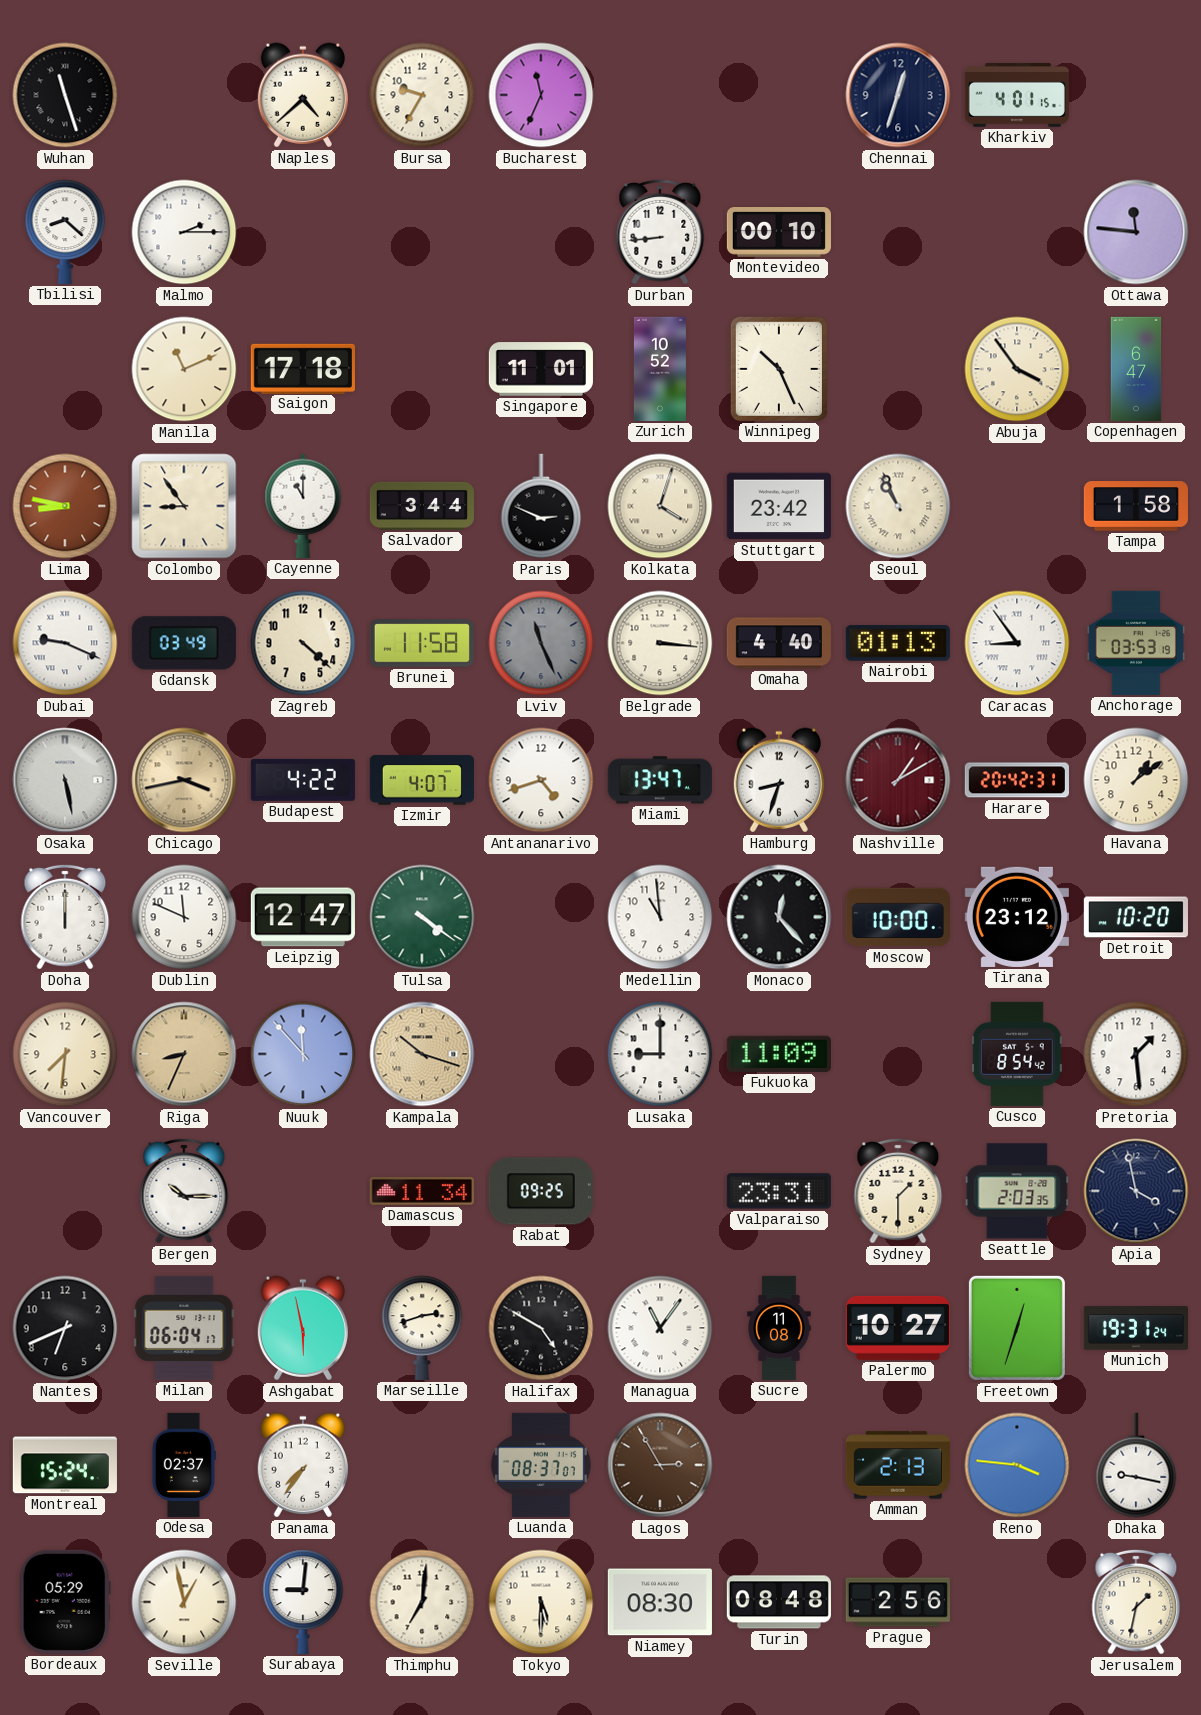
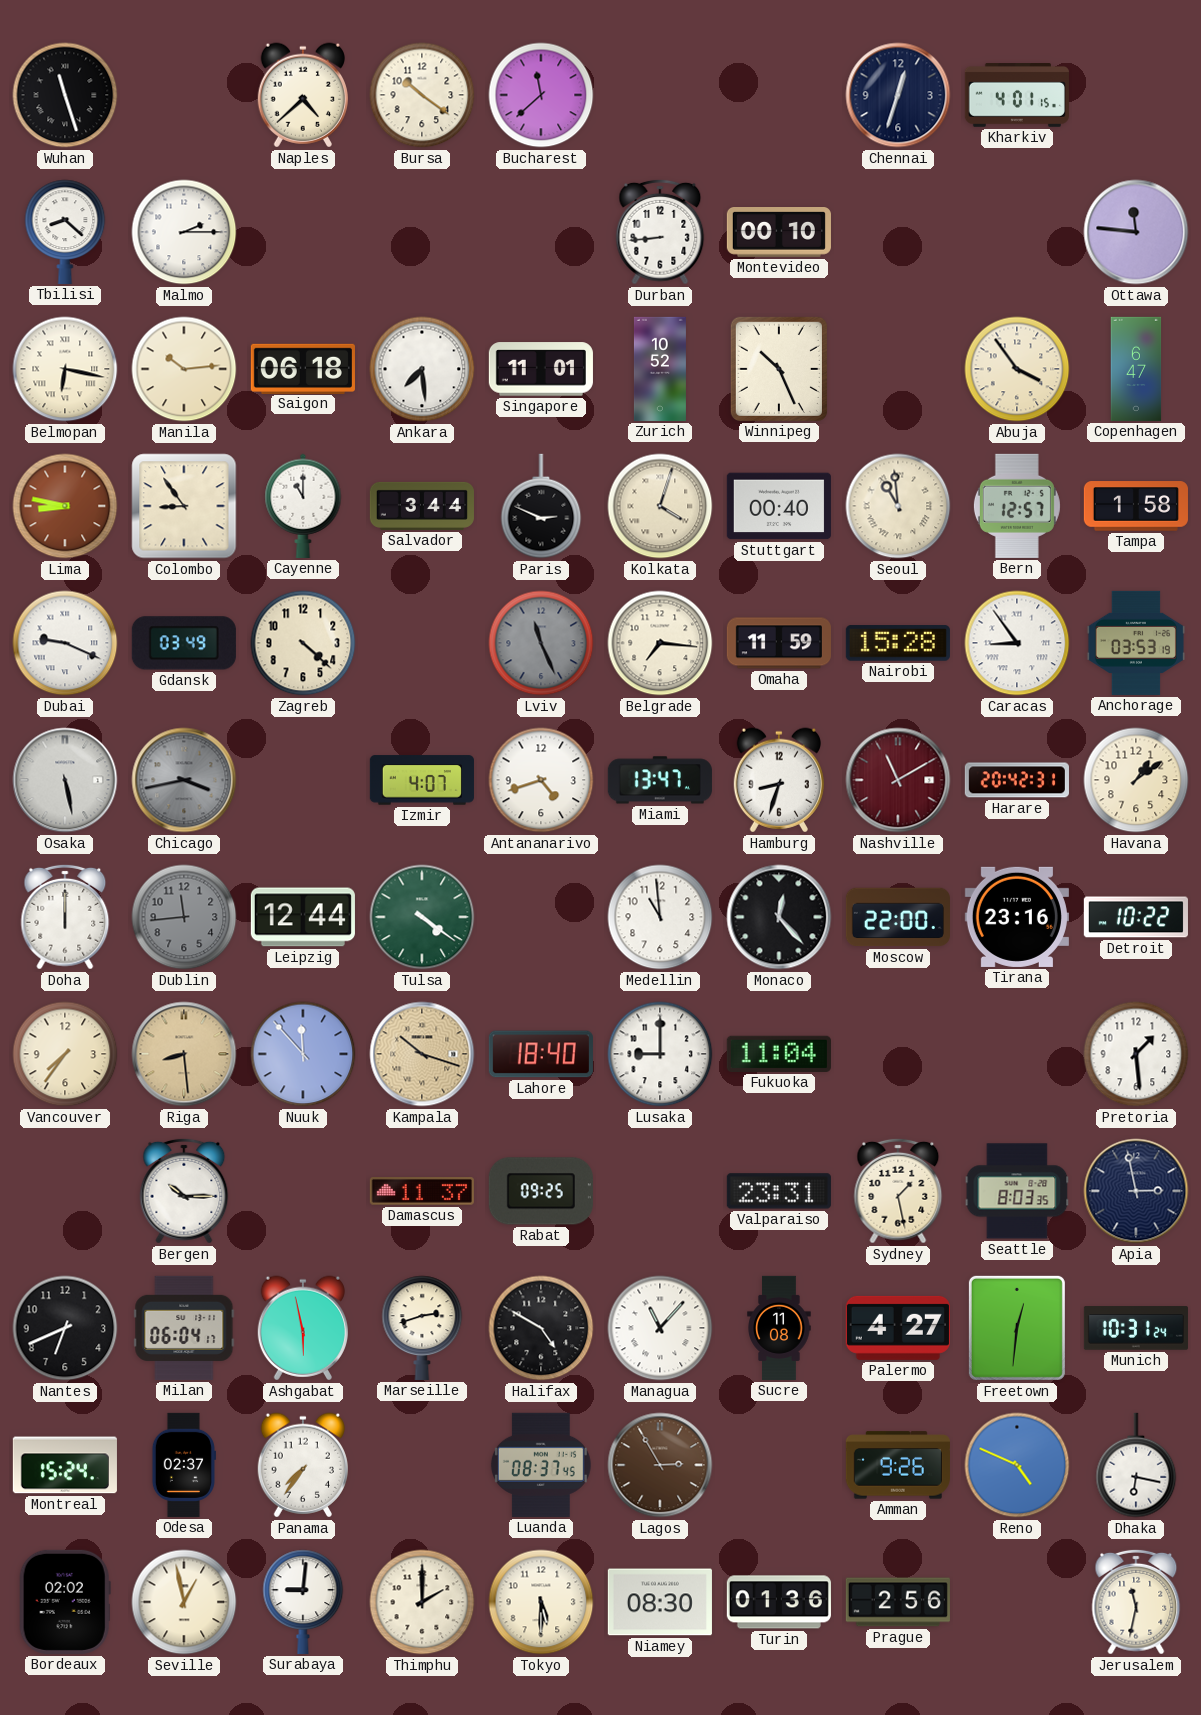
Bursa: 9:35 -> 10:21 (422, 95)
Bucharest: 11:34 -> 11:38 (541, 95)
Belmopan: none -> 6:17 (65, 369)
Manila: 11:11 -> 10:14 (184, 369)
Saigon: 17:18 -> 06:18 (303, 368)
Ankara: none -> 7:29 (422, 369)
Stuttgart: 23:42 -> 00:40 (779, 506)
Seoul: 10:56 -> 10:59 (898, 506)
Bern: none -> 12:57 (1017, 506)
Brunei: 11:58 -> none (422, 643)
Belgrade: 3:16 -> 7:16 (660, 643)
Omaha: 4:40 -> 11:59 (779, 643)
Nairobi: 01:13 -> 15:28 (898, 643)
Chicago dial: champagne -> grey (184, 780)
Budapest: 4:22 -> none (303, 780)
Nashville: 1:10 -> 11:10 (898, 780)
Dublin: 11:49 -> 11:44 (184, 917)
Dublin dial: white -> grey (184, 917)
Leipzig: 12:47 -> 12:44 (303, 917)
Moscow: 10:00 -> 22:00 (898, 917)
Tirana: 23:12 -> 23:16 (1017, 917)
Detroit: 10:20 -> 10:22 (1136, 917)
Vancouver: 7:31 -> 7:36 (65, 1054)
Riga: 8:34 -> 8:29 (184, 1054)
Lahore: none -> 18:40 (541, 1054)
Fukuoka: 11:09 -> 11:04 (779, 1054)
Cusco: 8:54 -> none (1017, 1054)
Damascus: 11:34 -> 11:37 (422, 1192)
Sydney: 1:30 -> 1:28 (898, 1191)
Seattle: 2:03 -> 8:03 (1017, 1191)
Apia: 3:58 -> 2:58 (1136, 1191)
Managua: 11:06 -> 11:07 (660, 1328)
Palermo: 10:27 -> 4:27 (898, 1328)
Freetown: 12:33 -> 12:31 (1017, 1328)
Munich: 19:31 -> 10:31 (1136, 1328)
Luanda: 08:37:07 -> 08:37:45 (541, 1465)
Amman: 2:13 -> 9:26 (898, 1465)
Reno: 3:46 -> 4:49 (1017, 1465)
Dhaka: 9:17 -> 6:17 (1136, 1465)
Bordeaux: 05:29 -> 02:02 (65, 1602)
Thimphu: 7:01 -> 2:00 (422, 1602)
Turin: 08:48 -> 01:36 (779, 1602)
Jerusalem: 1:32 -> 11:32 (1136, 1602)
